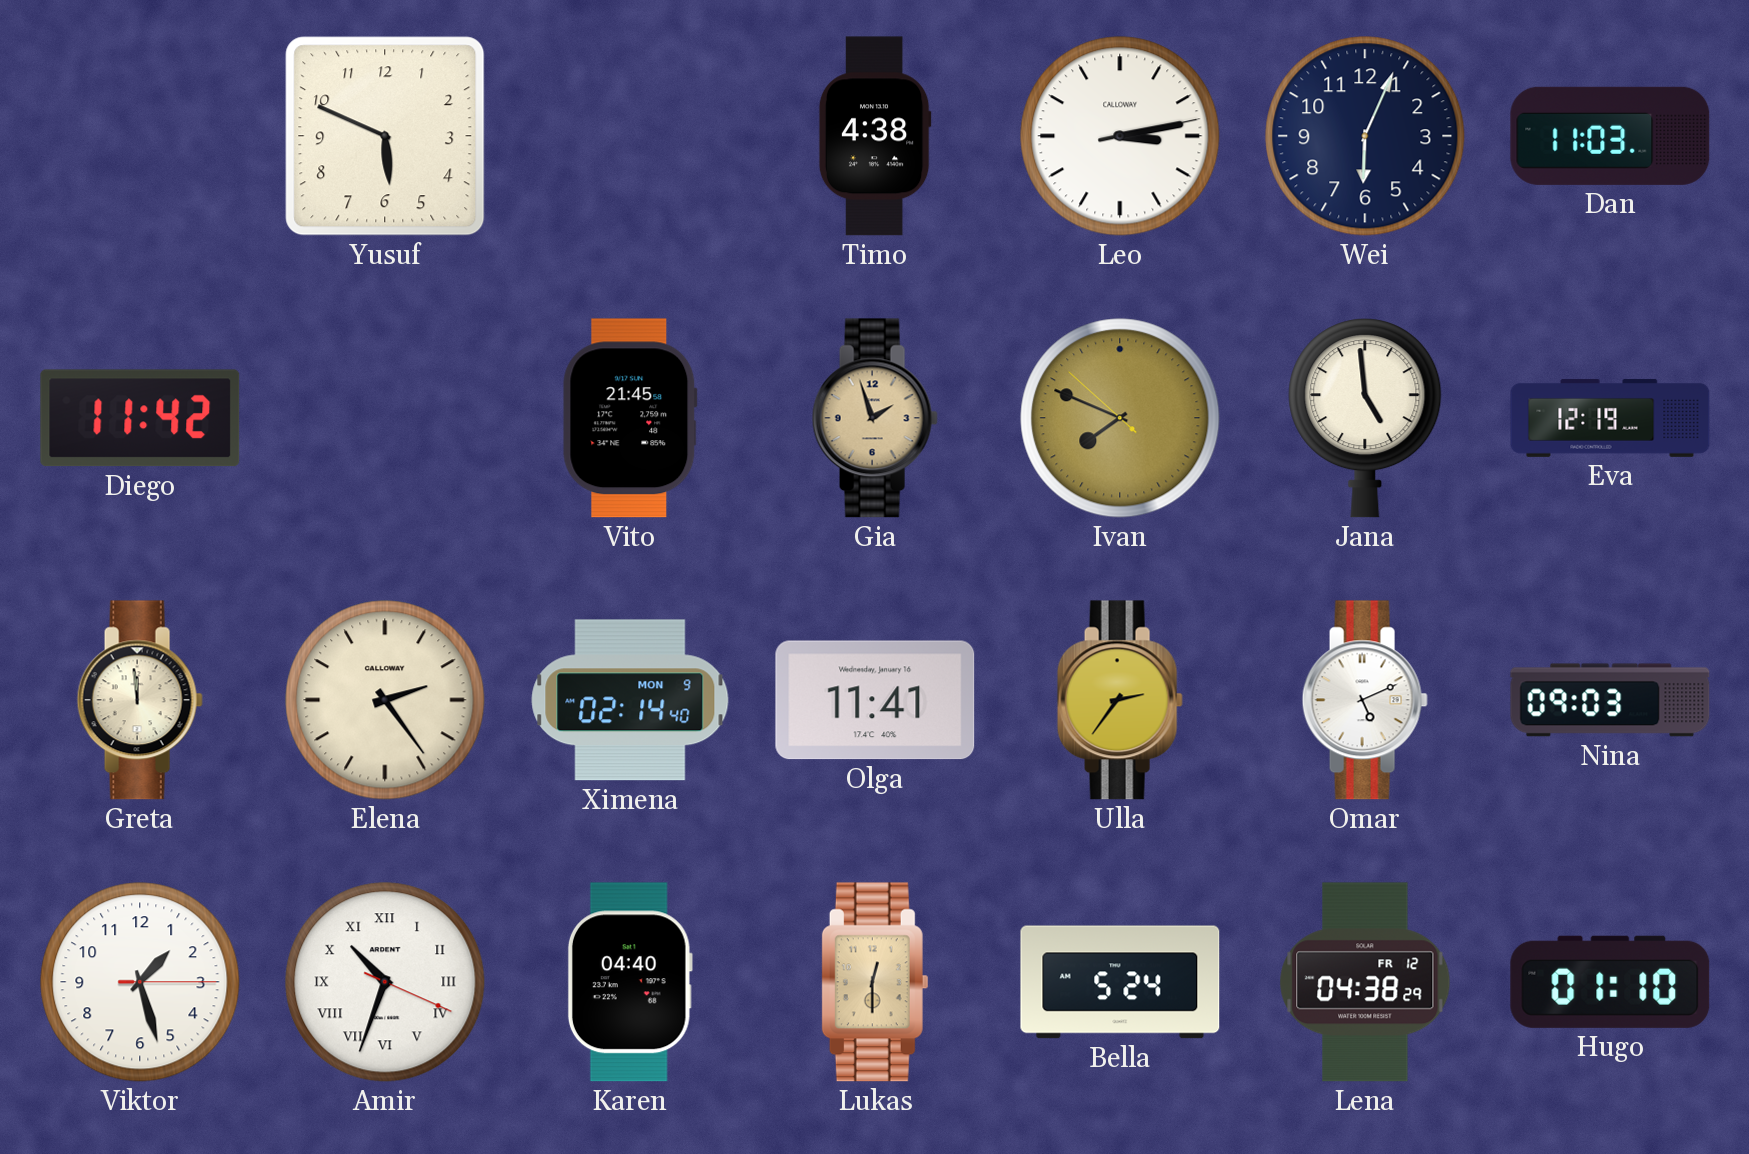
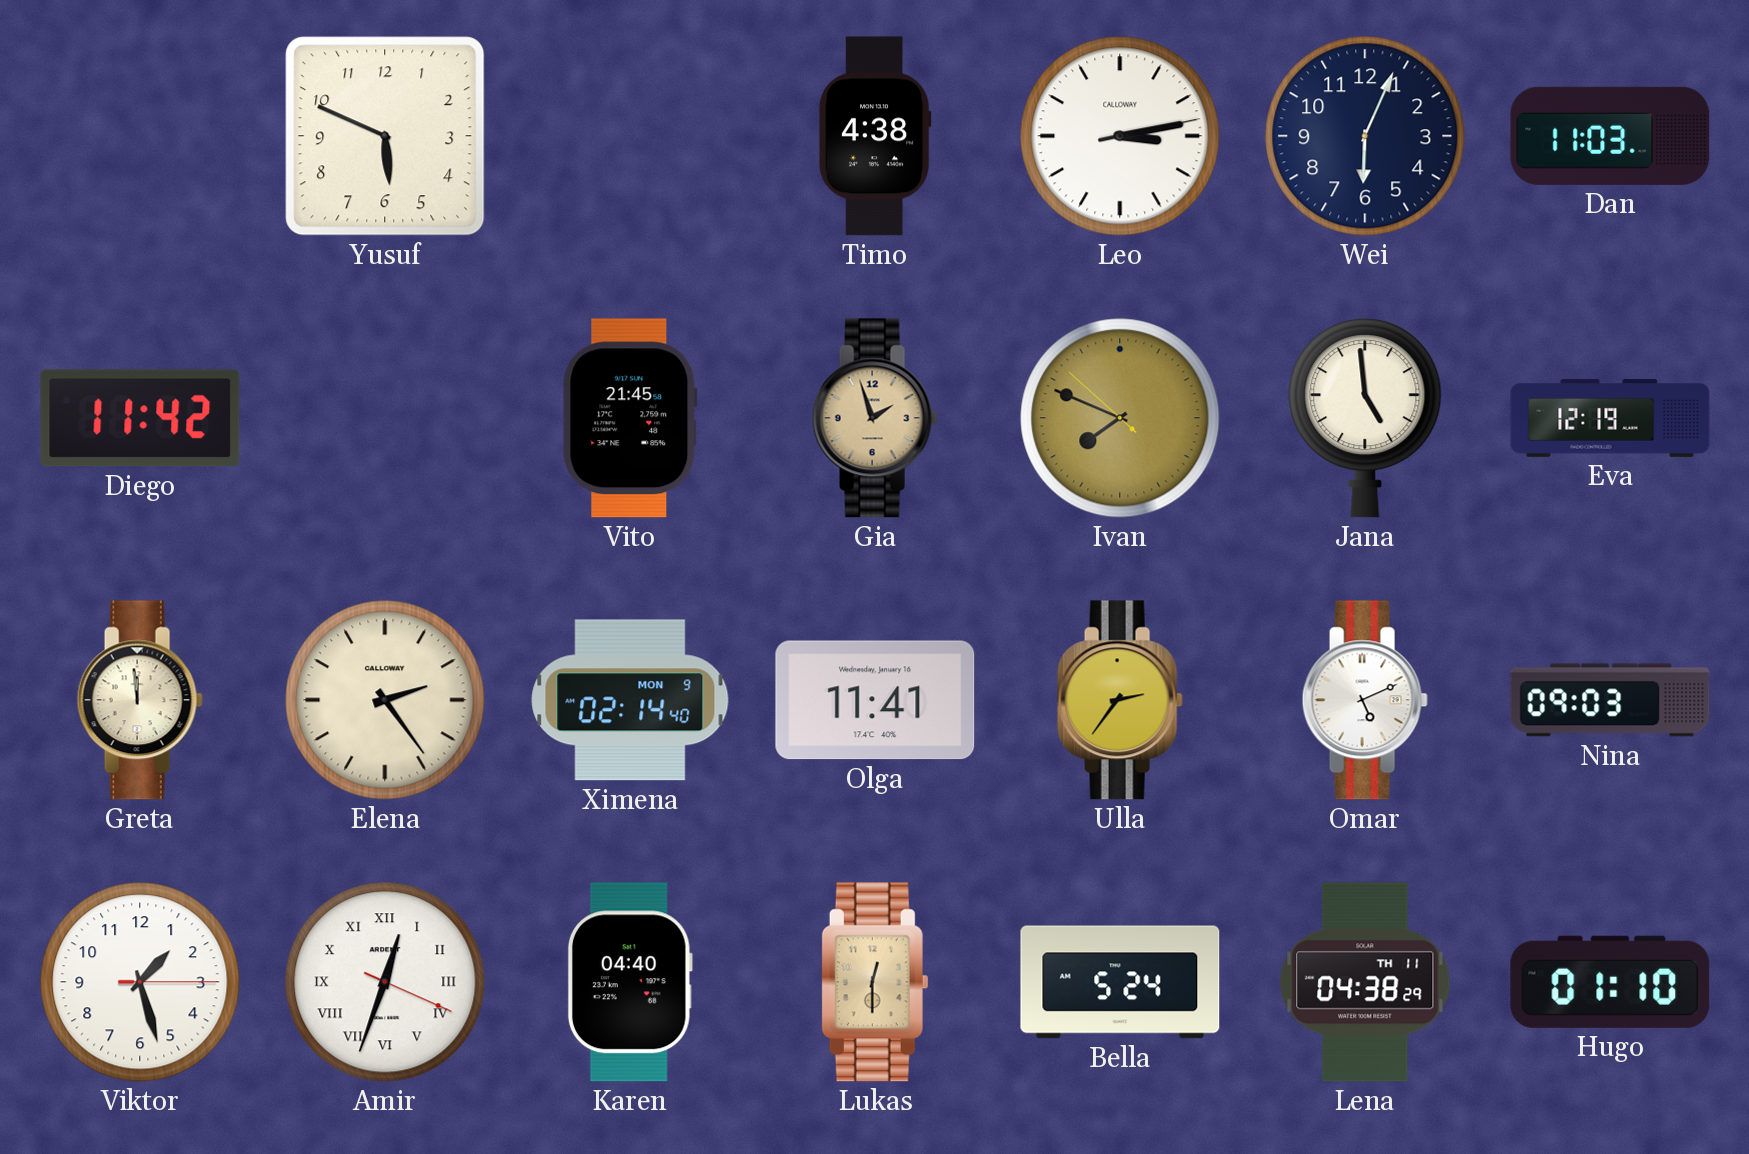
Amir: 10:33 -> 12:33 (385, 982)
Lena date: FR 12 -> TH 11 (1365, 982)
